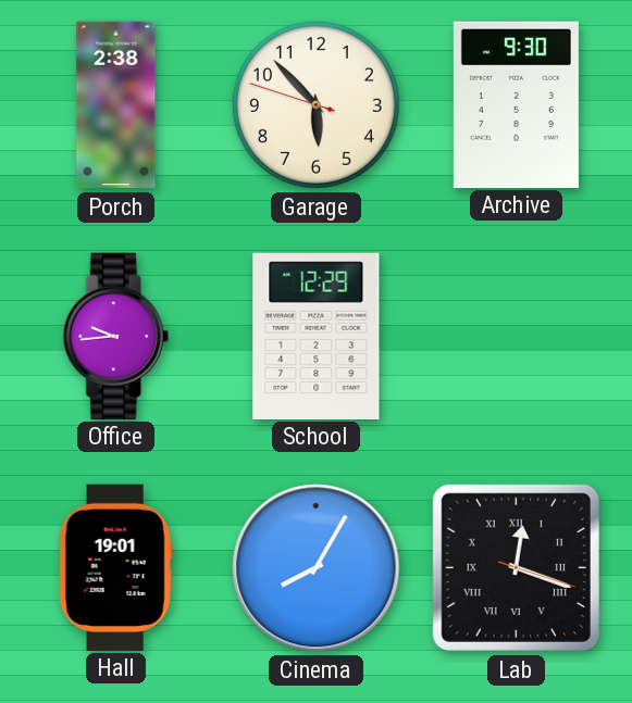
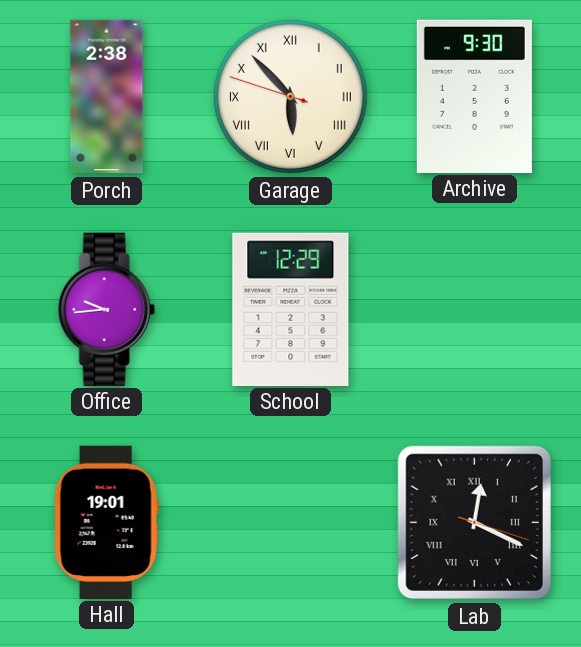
Garage numerals: Arabic -> Roman (290, 96)
Cinema: 8:05 -> none (317, 568)
Lab: 12:18 -> 12:19 (474, 522)
